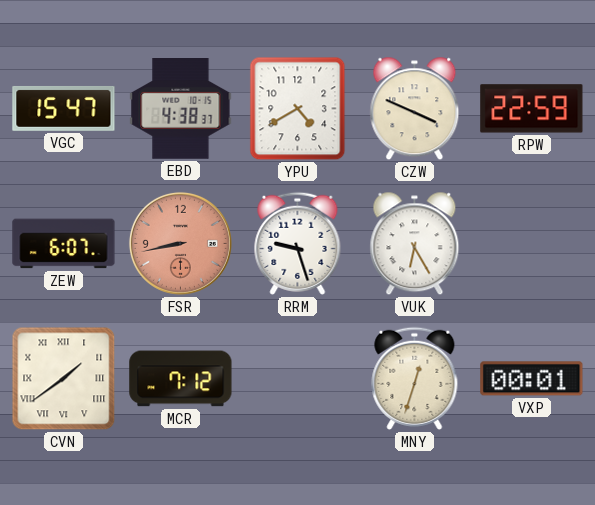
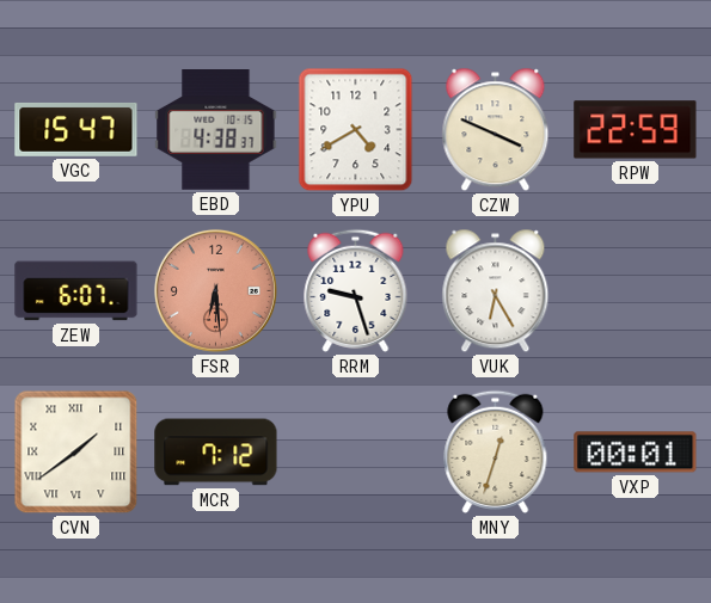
FSR: 8:43 -> 6:29 (215, 290)
